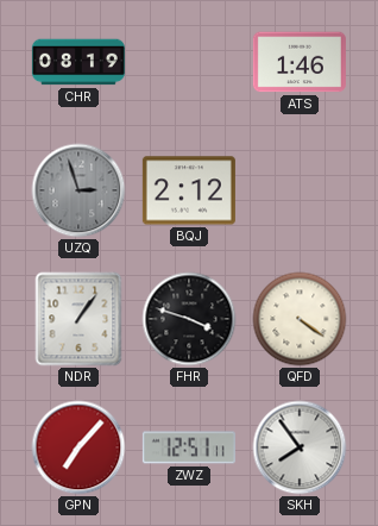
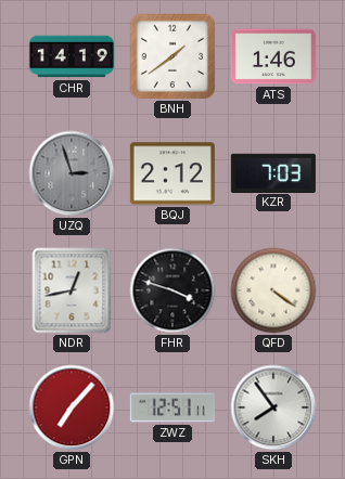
CHR: 08:19 -> 14:19 (72, 56)
BNH: none -> 1:39 (173, 56)
KZR: none -> 7:03 (273, 172)
NDR: 1:06 -> 12:43 (72, 290)
